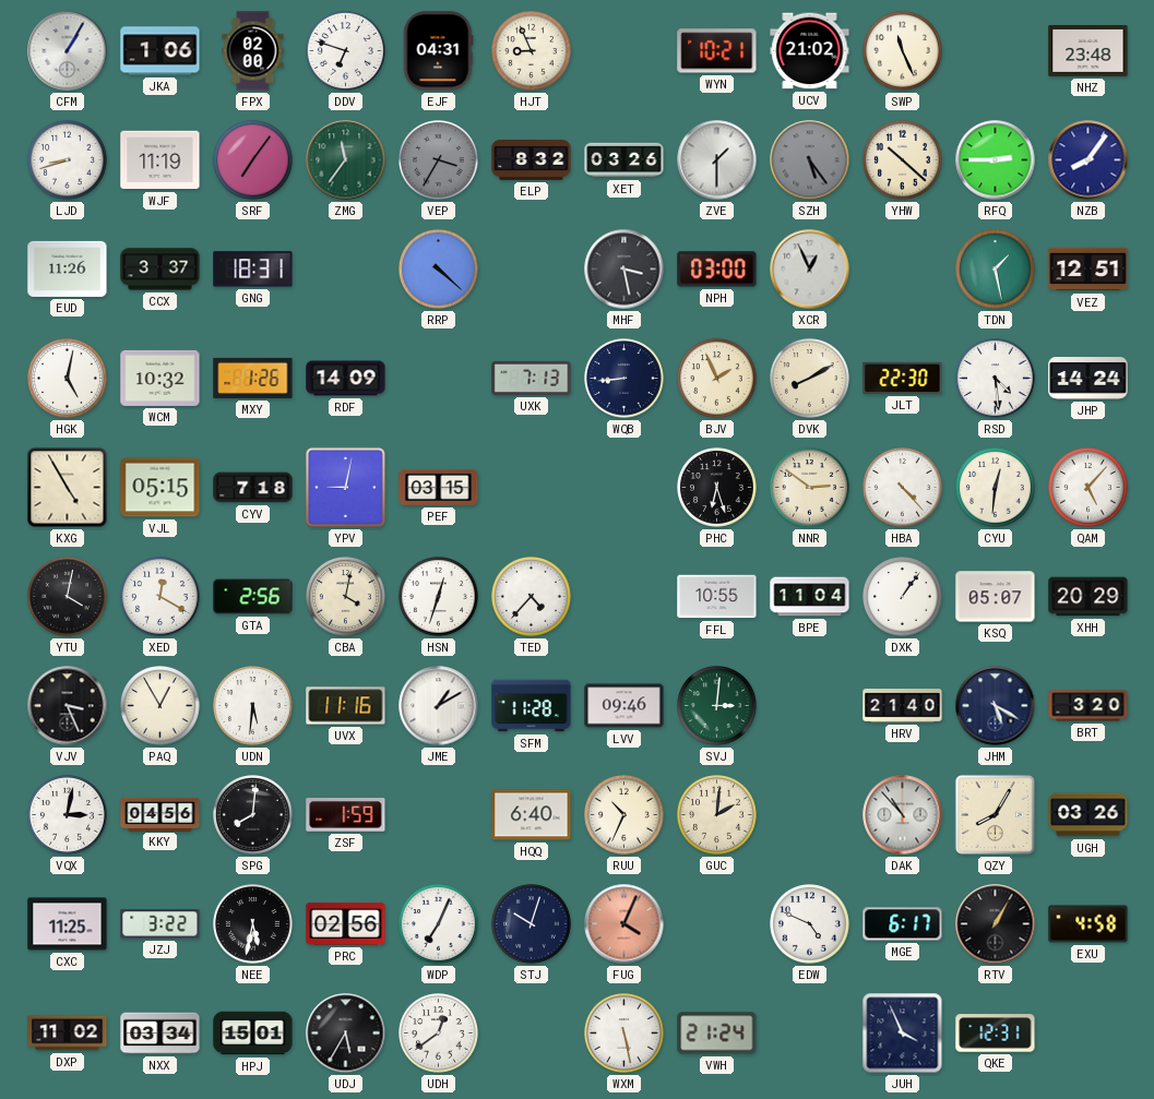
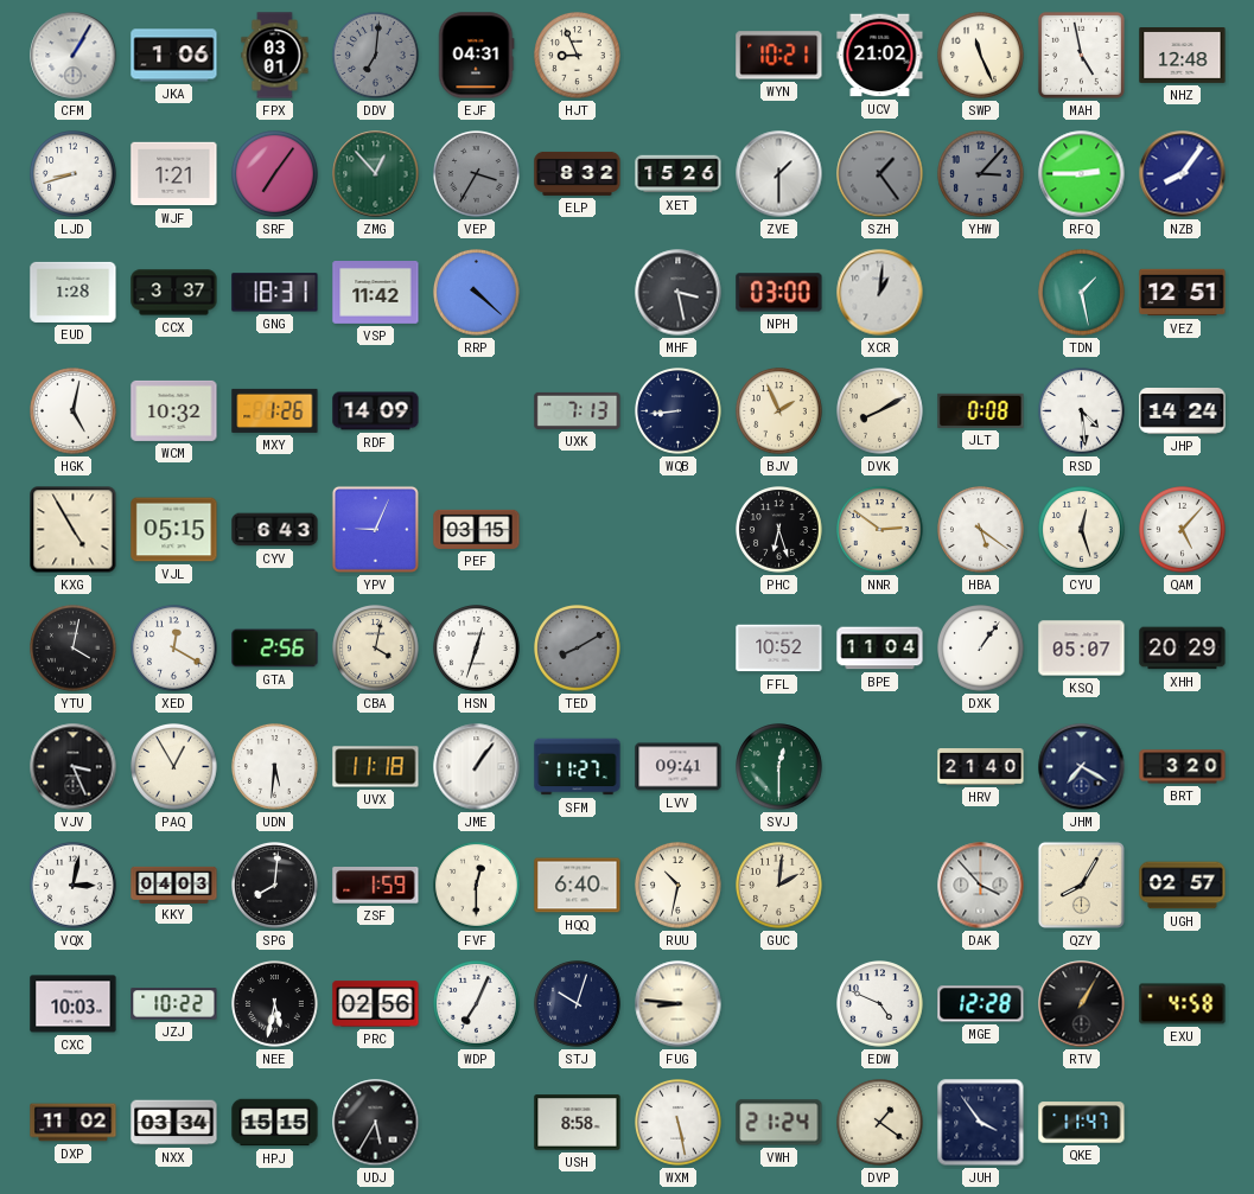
FPX: 02:00 -> 03:01 (275, 56)
DDV: 6:48 -> 7:01 (376, 56)
DDV dial: white -> grey (376, 56)
MAH: none -> 4:58 (1081, 55)
NHZ: 23:48 -> 12:48 (1183, 56)
WJF: 11:19 -> 1:21 (174, 174)
ZMG: 11:36 -> 12:53 (376, 174)
XET: 03:26 -> 15:26 (679, 174)
SZH: 5:24 -> 1:24 (880, 174)
YHW: 10:22 -> 3:07 (981, 174)
YHW dial: cream -> grey (981, 174)
EUD: 11:26 -> 1:28 (74, 292)
VSP: none -> 11:42 (376, 293)
XCR: 12:56 -> 1:01 (880, 293)
JLT: 22:30 -> 0:08 (981, 410)
CYV: 7:18 -> 6:43 (275, 530)
YPV: 9:02 -> 9:04 (375, 529)
HBA: 4:23 -> 5:21 (981, 530)
CYU: 12:31 -> 12:27 (1082, 530)
TED: 4:37 -> 8:10 (578, 649)
TED dial: white -> grey (578, 649)
FFL: 10:55 -> 10:52 (779, 649)
UVX: 11:16 -> 11:18 (376, 767)
JME: 1:10 -> 1:06 (477, 767)
SFM: 11:28 -> 11:27 (578, 767)
LVV: 09:46 -> 09:41 (679, 767)
SVJ: 3:01 -> 12:30 (779, 767)
JHM: 5:20 -> 7:20 (1082, 767)
KKY: 04:56 -> 04:03 (174, 885)
FVF: none -> 12:30 (477, 886)
RUU: 10:34 -> 10:32 (679, 886)
DAK: 10:53 -> 3:53 (981, 886)
UGH: 03:26 -> 02:57 (1183, 886)
CXC: 11:25 -> 10:03 (74, 1004)
JZJ: 3:22 -> 10:22 (174, 1004)
FUG: 4:04 -> 8:46 (679, 1004)
FUG dial: salmon -> cream (679, 1004)
MGE: 6:17 -> 12:28 (981, 1004)
HPJ: 15:01 -> 15:15 (275, 1123)
UDH: 12:39 -> none (439, 1034)
USH: none -> 8:58 (578, 1123)
DVP: none -> 1:21 (880, 1123)
JUH: 3:56 -> 3:54 (981, 1123)
QKE: 12:31 -> 11:47 (1082, 1123)
